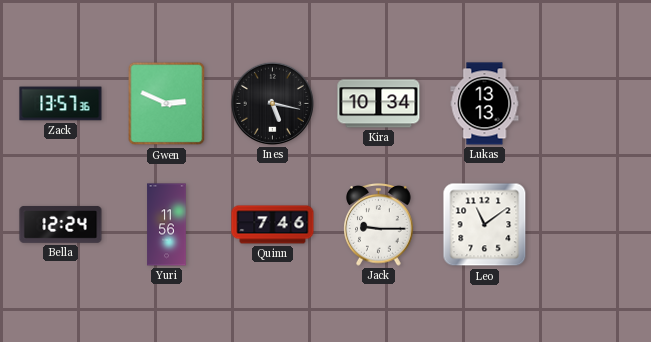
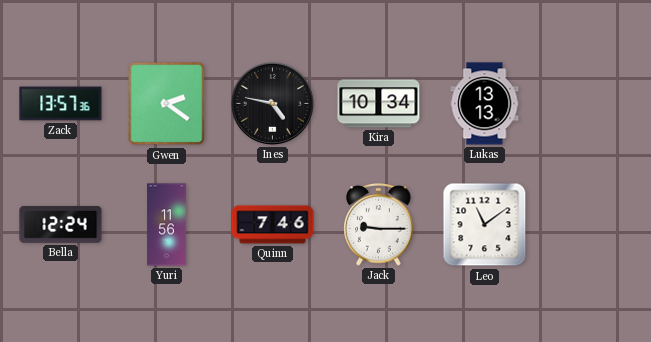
Gwen: 2:49 -> 2:21 (167, 104)
Ines: 5:17 -> 4:47 (272, 103)
